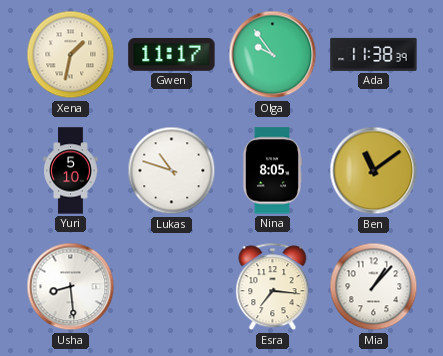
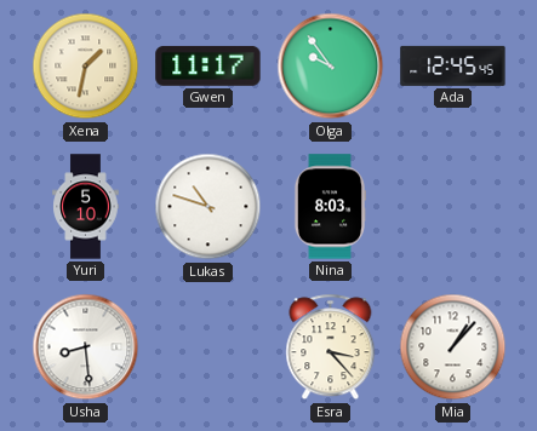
Ada: 11:38 -> 12:45 (453, 65)
Nina: 8:05 -> 8:03 (329, 207)
Ben: 11:09 -> none (374, 171)
Esra: 7:16 -> 3:23 (331, 347)
